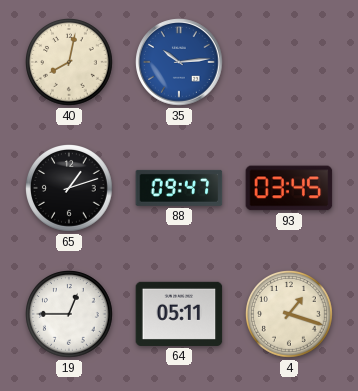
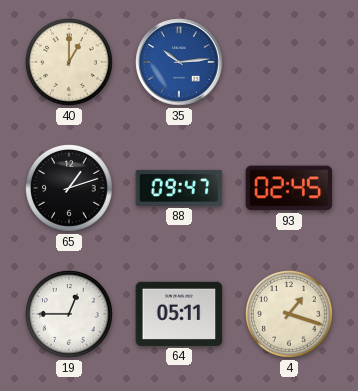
40: 8:02 -> 1:00 (70, 63)
93: 03:45 -> 02:45 (289, 188)
